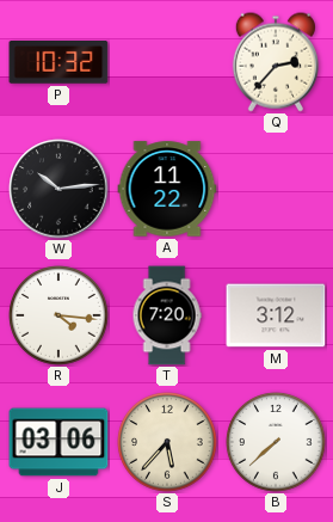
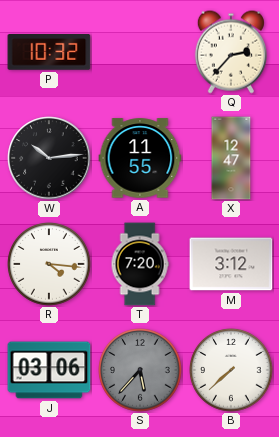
A: 11:22 -> 11:55 (140, 158)
X: none -> 12:47 (231, 158)
S dial: cream -> grey (140, 370)
